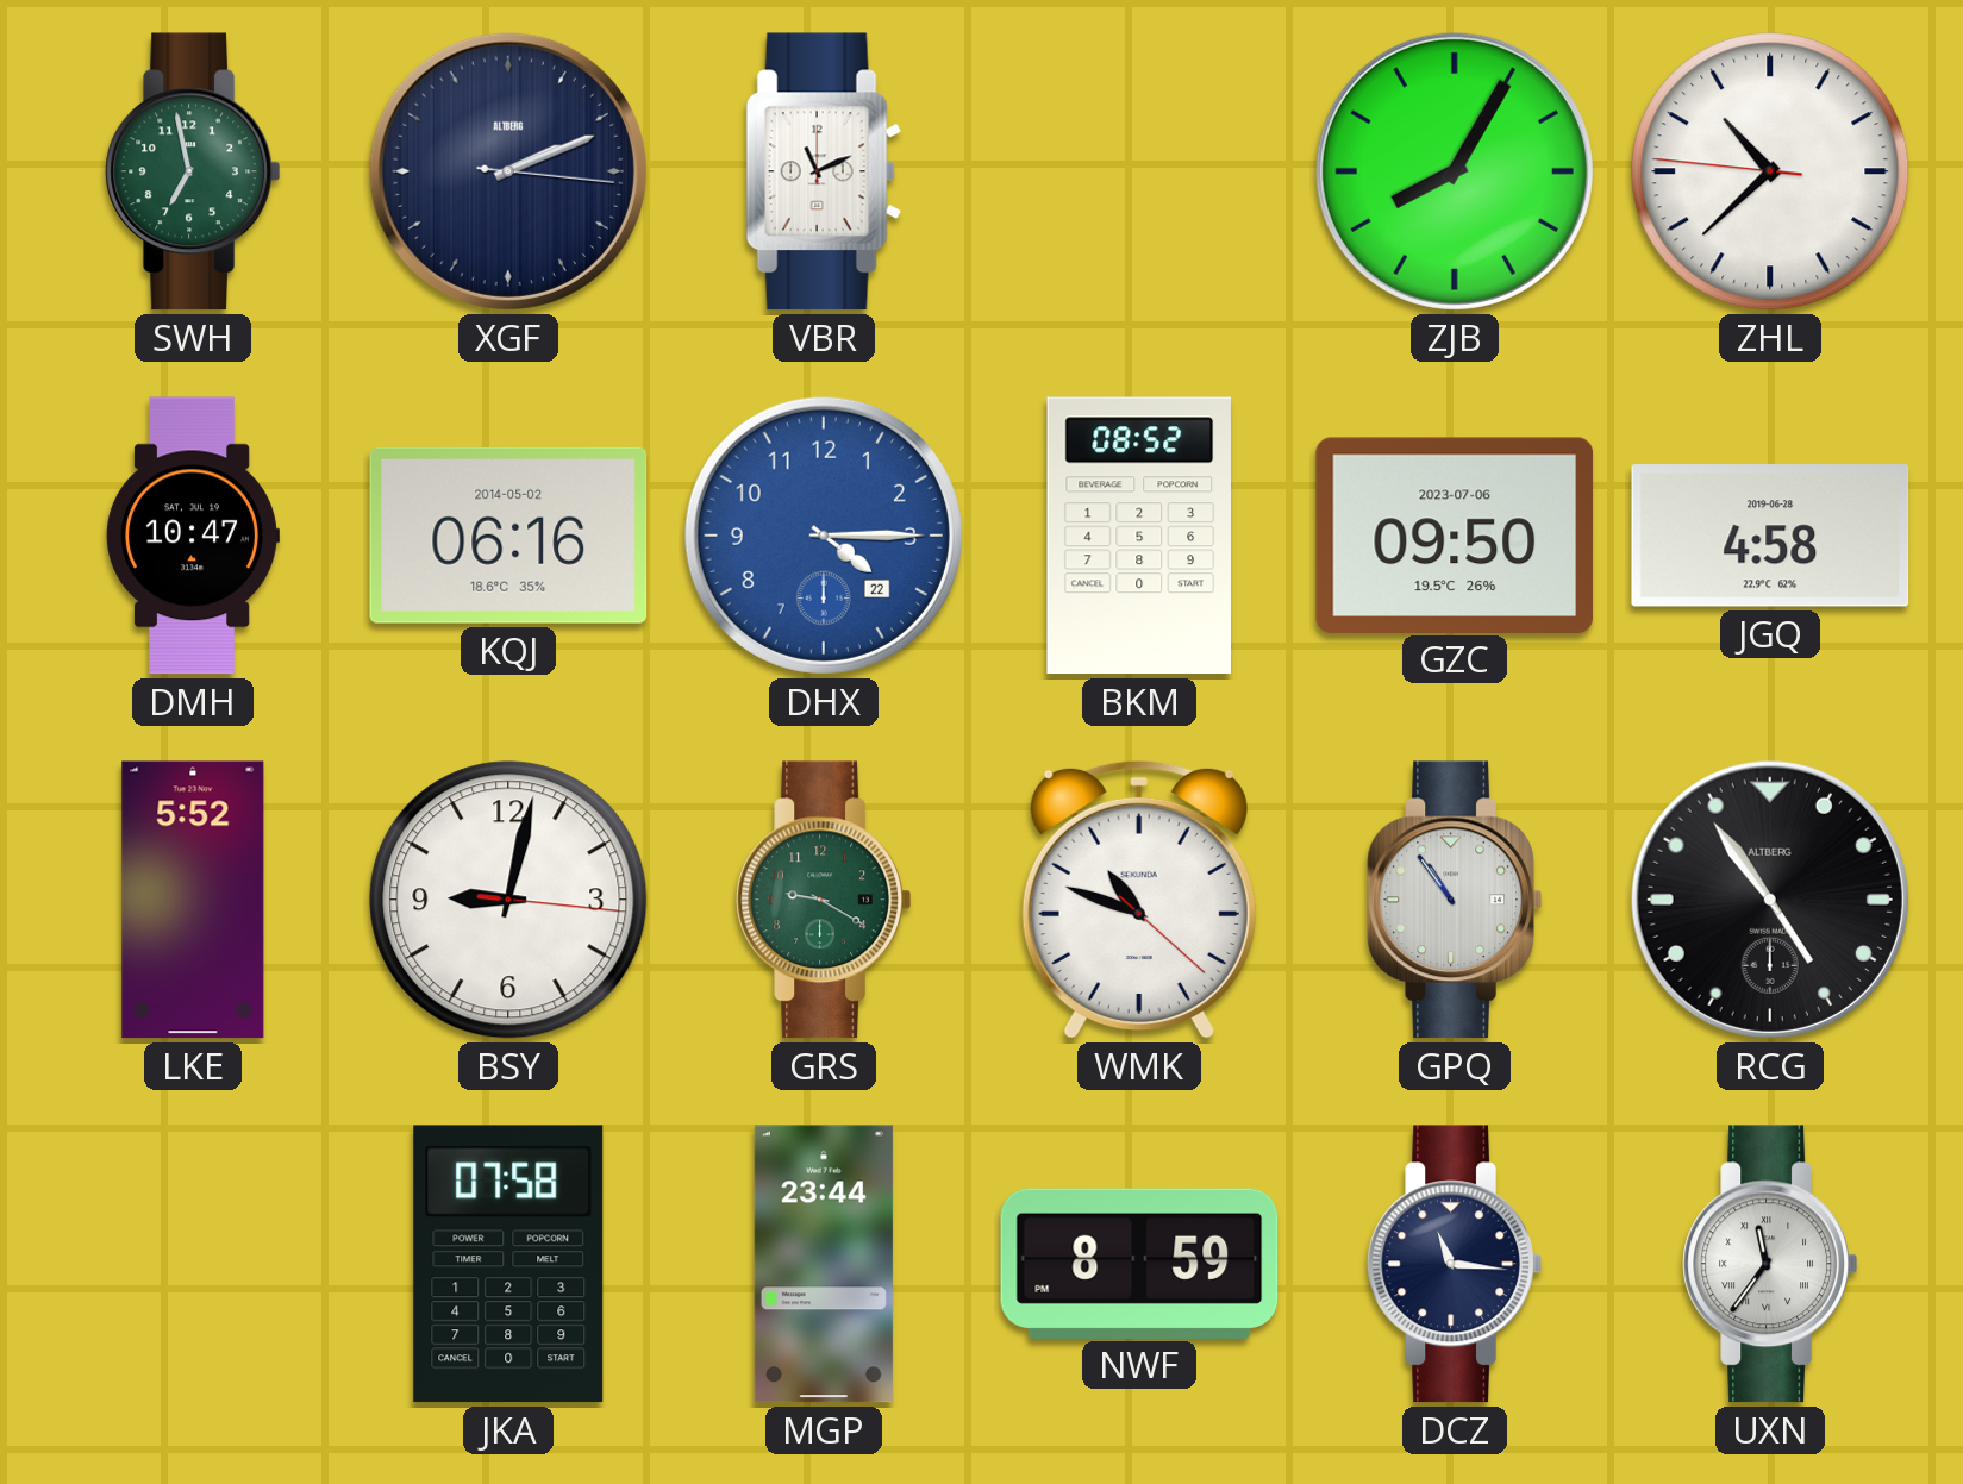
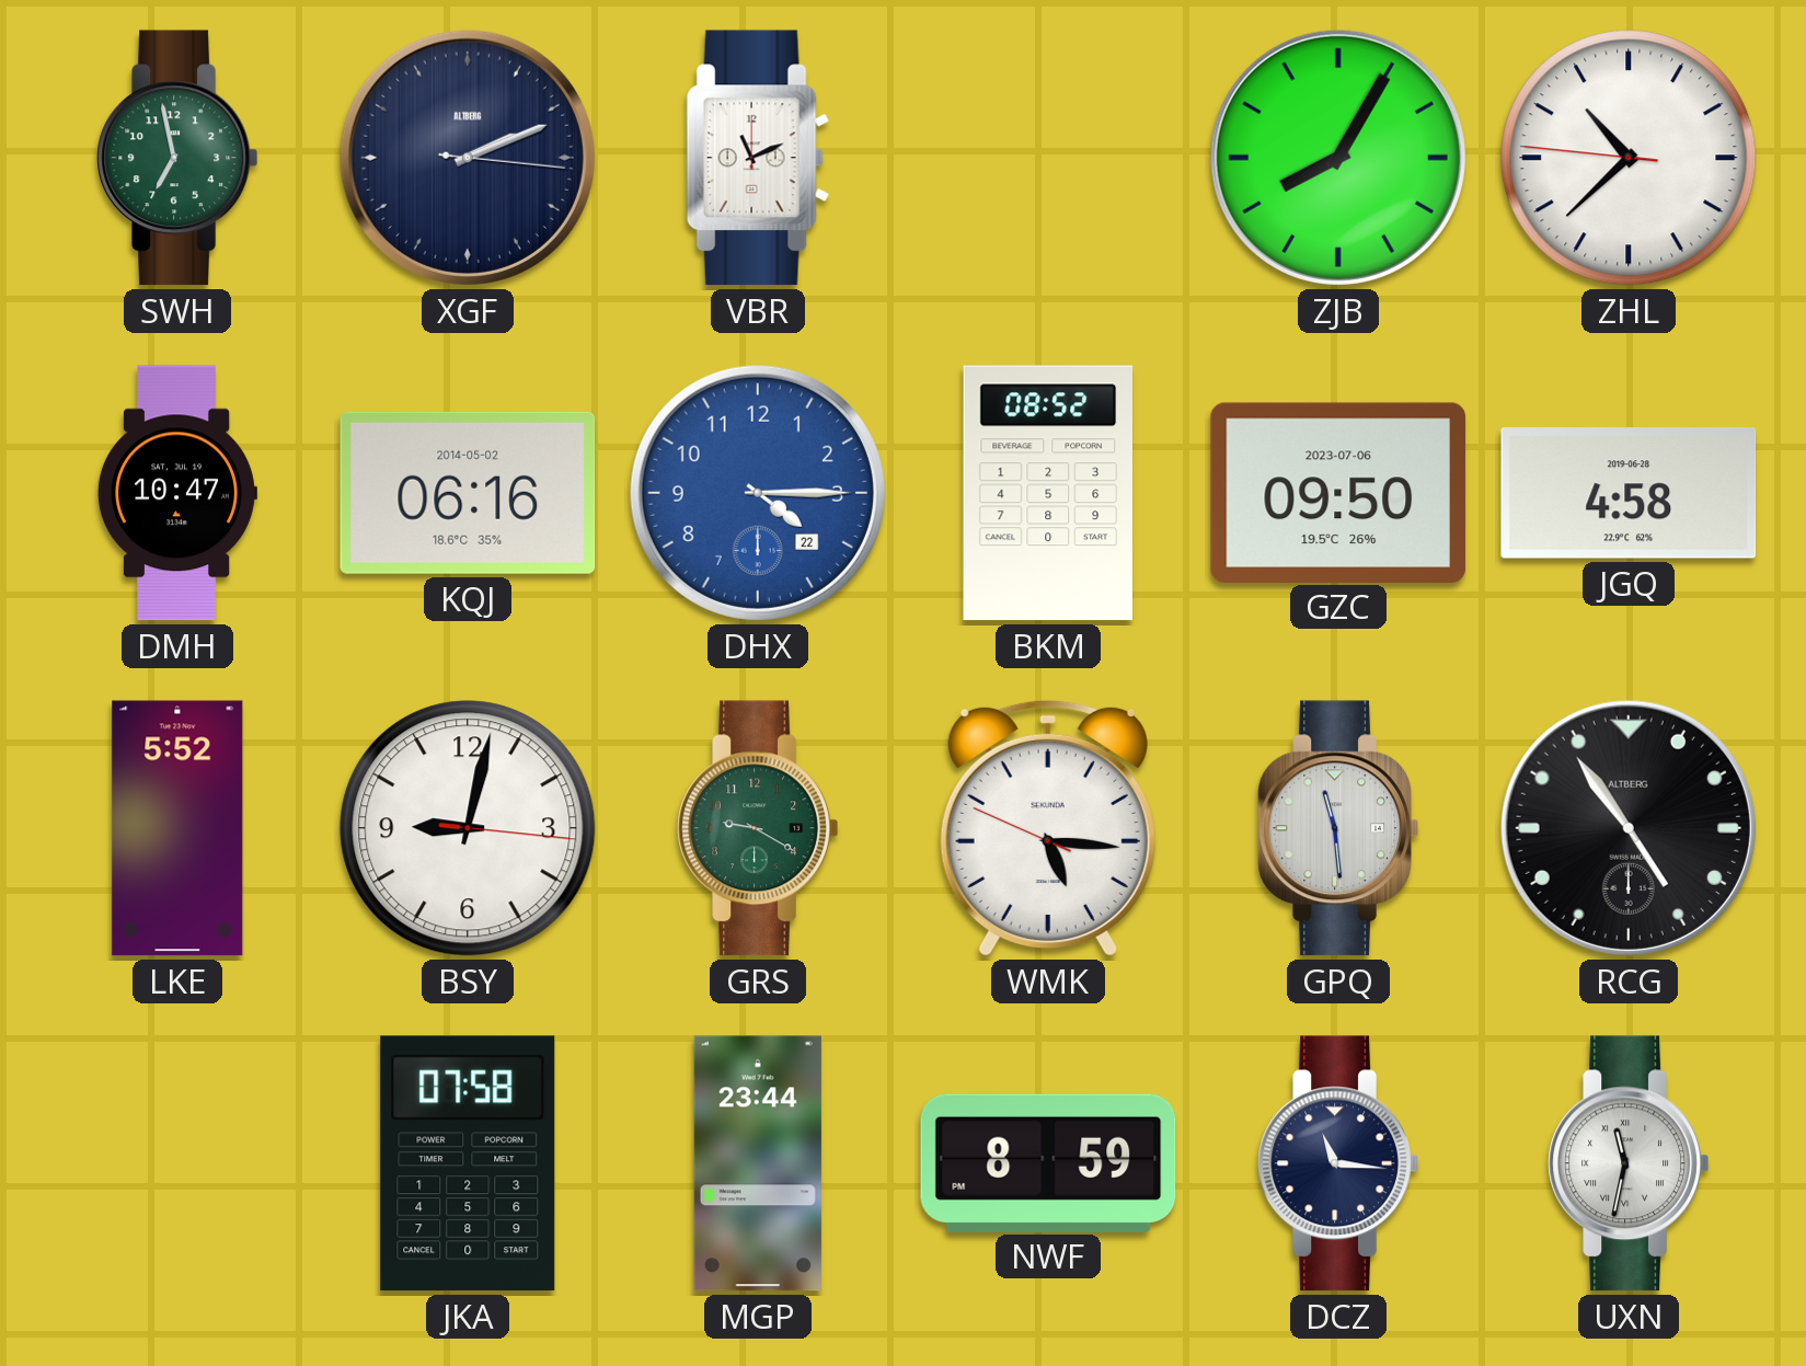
WMK: 10:48 -> 5:15 (1048, 828)
GPQ: 10:54 -> 11:29 (1338, 828)
UXN: 11:36 -> 11:32 (1629, 1163)
